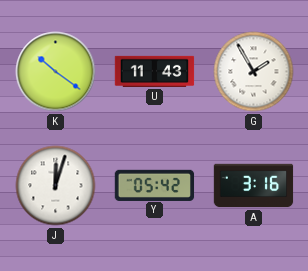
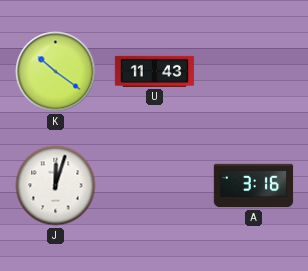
G: 1:55 -> none (254, 72)
Y: 05:42 -> none (155, 185)
